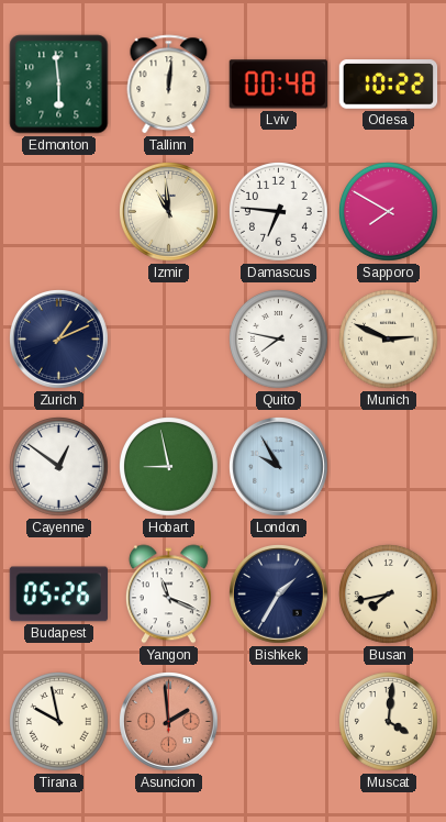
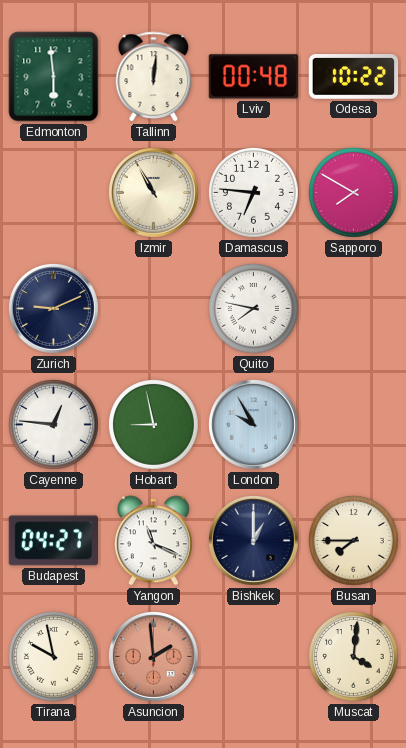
Izmir: 10:59 -> 10:55 (154, 193)
Zurich: 1:11 -> 9:11 (54, 309)
Munich: 2:49 -> none (389, 340)
Cayenne: 12:51 -> 12:46 (54, 425)
Budapest: 05:26 -> 04:27 (53, 541)
Bishkek: 1:35 -> 1:00 (254, 541)
Busan: 7:43 -> 7:45 (354, 541)
